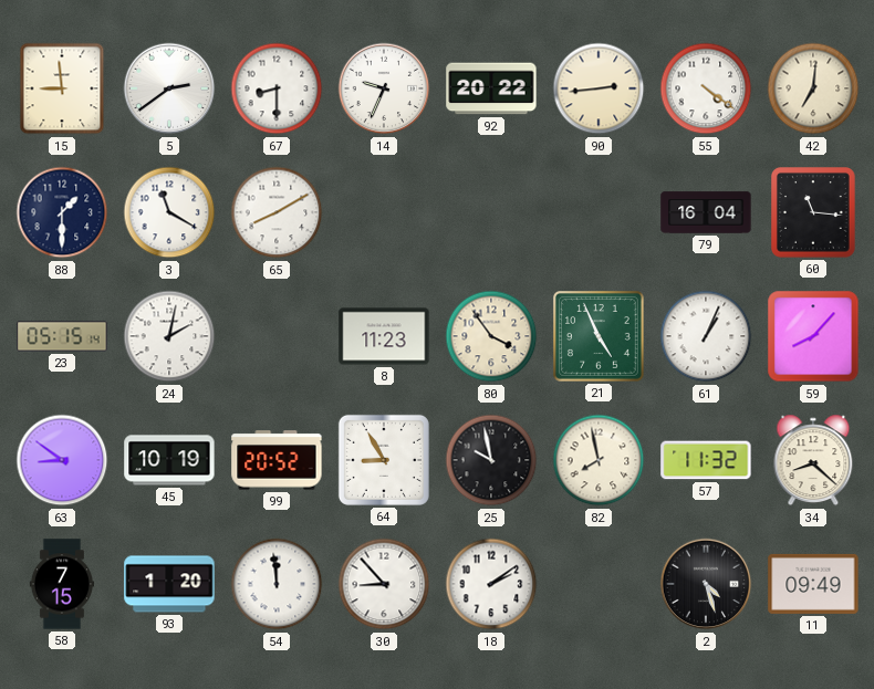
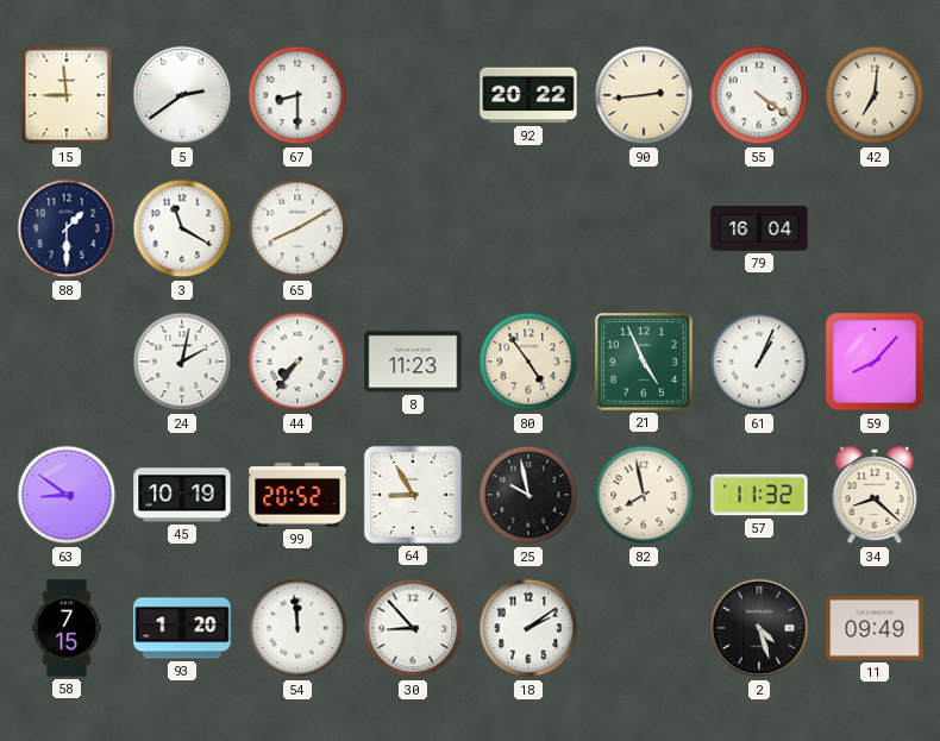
14: 9:34 -> none (384, 88)
60: 11:16 -> none (814, 213)
23: 05:15 -> none (62, 336)
44: none -> 7:36 (297, 362)
80: 3:54 -> 4:54 (528, 362)
